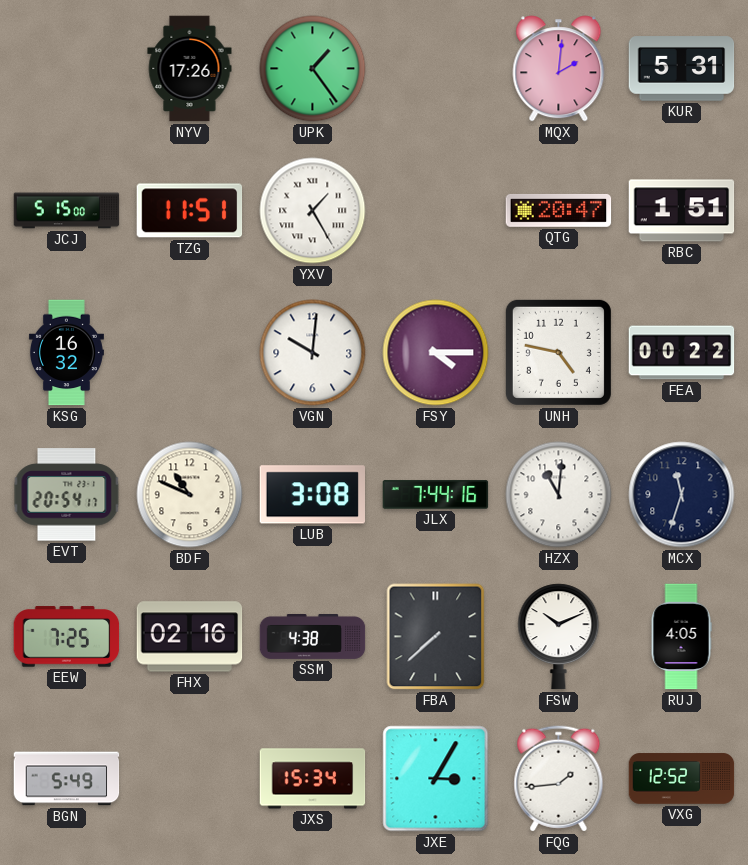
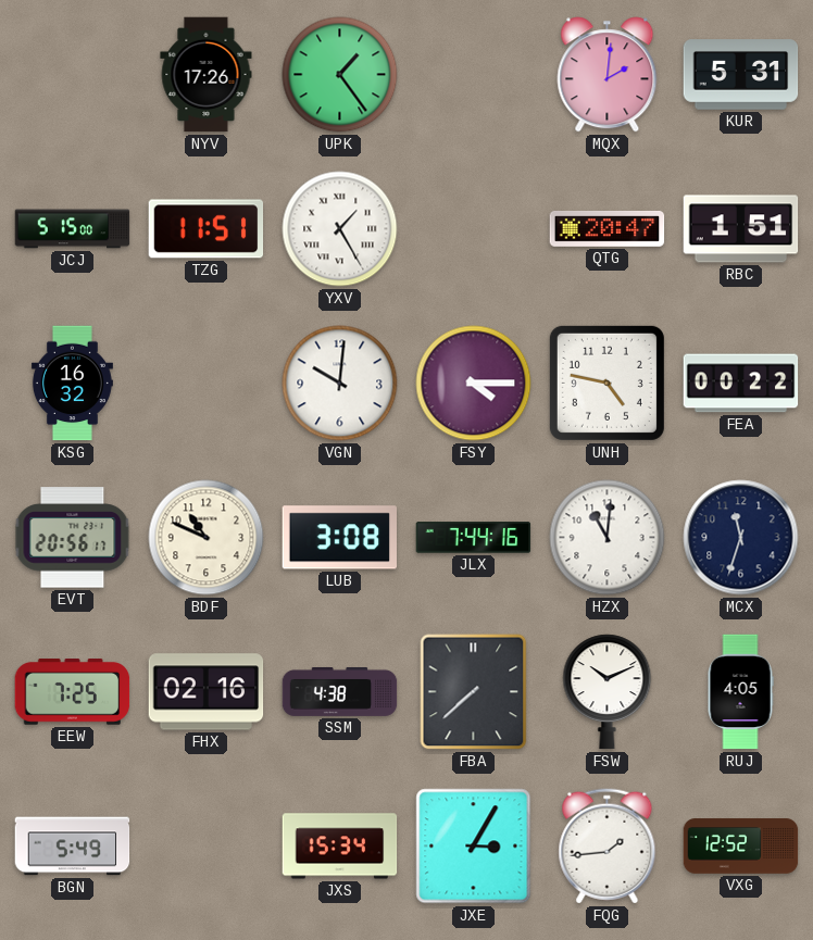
EVT: 20:54 -> 20:56 (73, 538)
